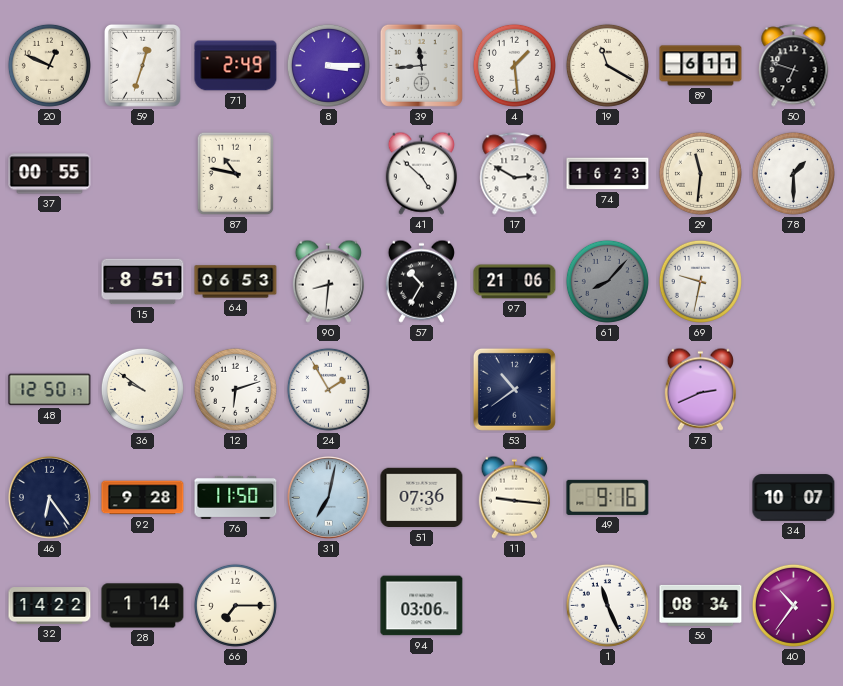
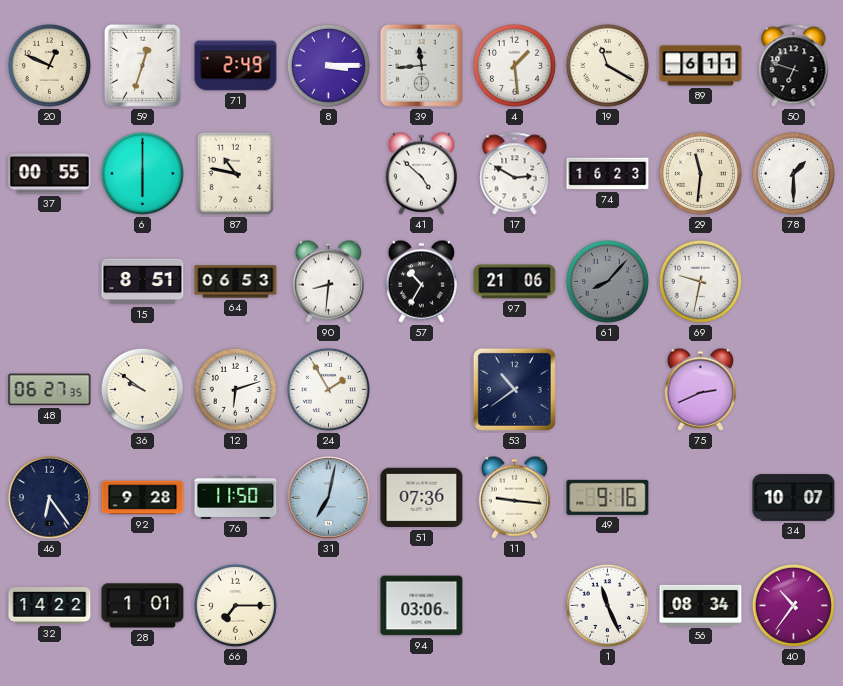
6: none -> 6:00 (142, 173)
48: 12:50 -> 06:27 (50, 390)
28: 1:14 -> 1:01 (143, 606)
